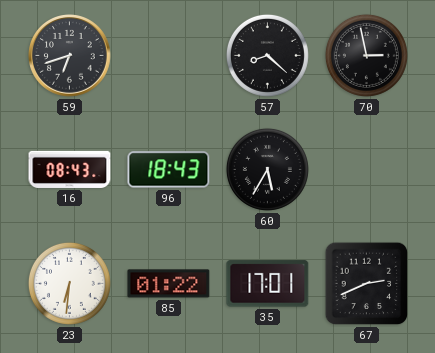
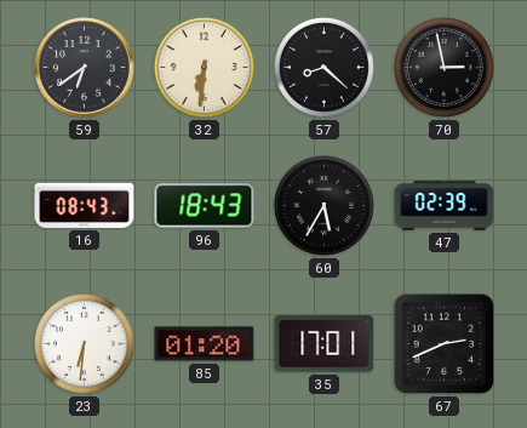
59: 6:42 -> 6:39 (85, 68)
32: none -> 6:31 (204, 67)
47: none -> 02:39 (445, 206)
85: 01:22 -> 01:20 (205, 344)
